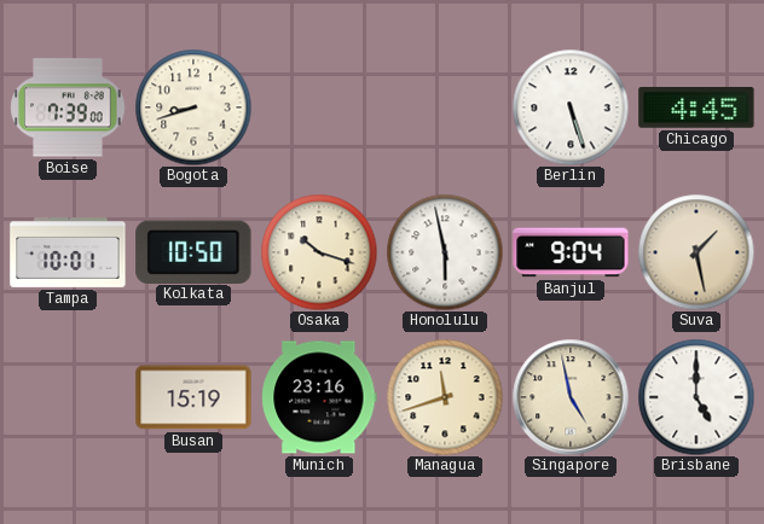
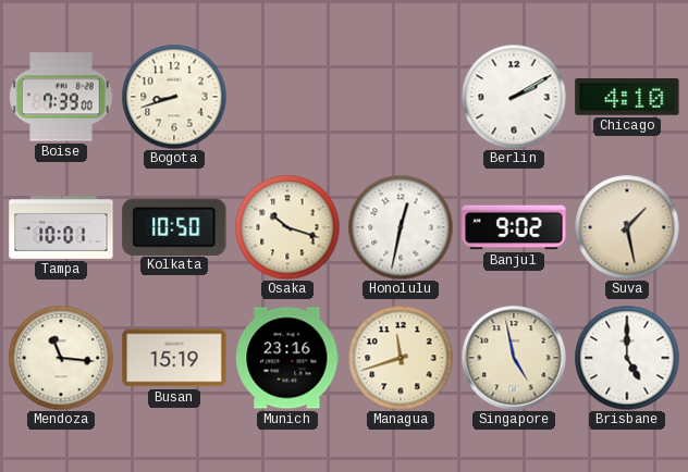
Berlin: 5:27 -> 2:10 (514, 97)
Chicago: 4:45 -> 4:10 (627, 98)
Honolulu: 5:58 -> 12:32 (401, 227)
Banjul: 9:04 -> 9:02 (514, 227)
Mendoza: none -> 11:16 (61, 358)
